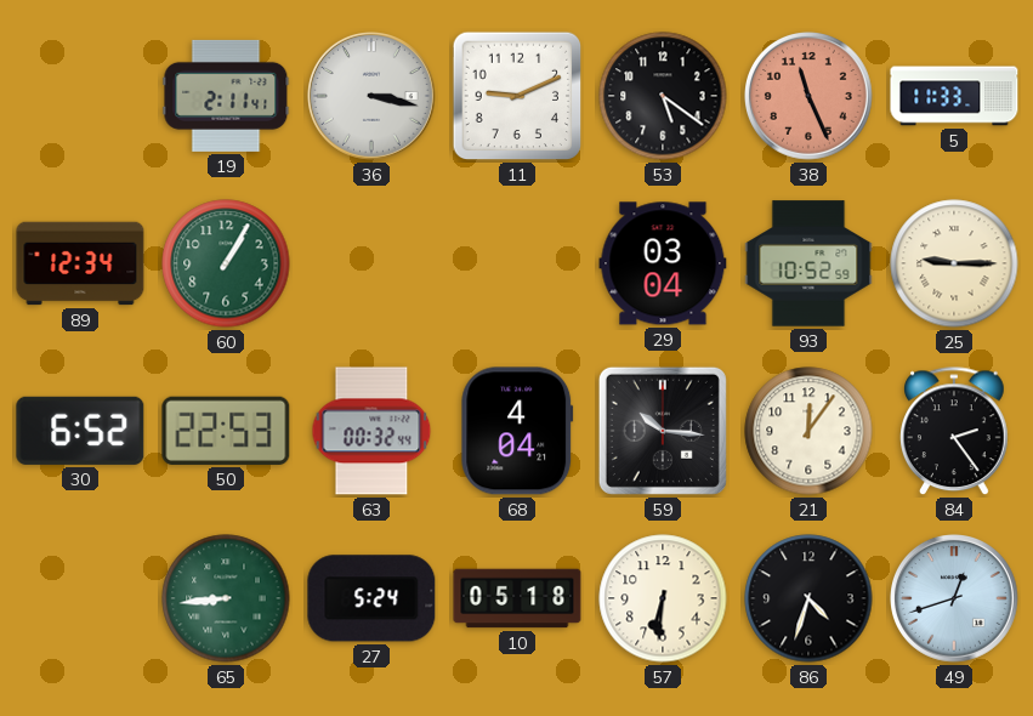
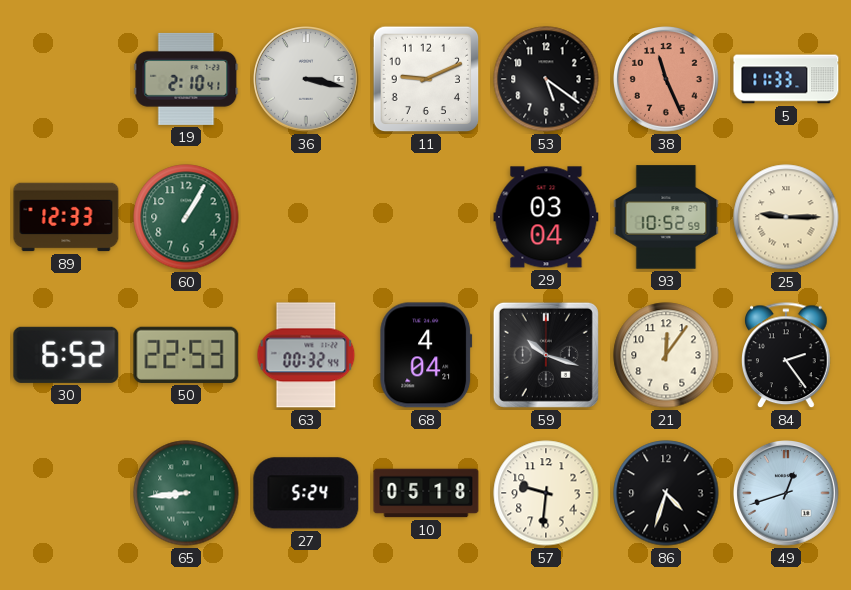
19: 2:11 -> 2:10 (186, 79)
89: 12:34 -> 12:33 (66, 217)
59: 10:16 -> 10:18 (546, 355)
57: 6:31 -> 9:31 (546, 493)
